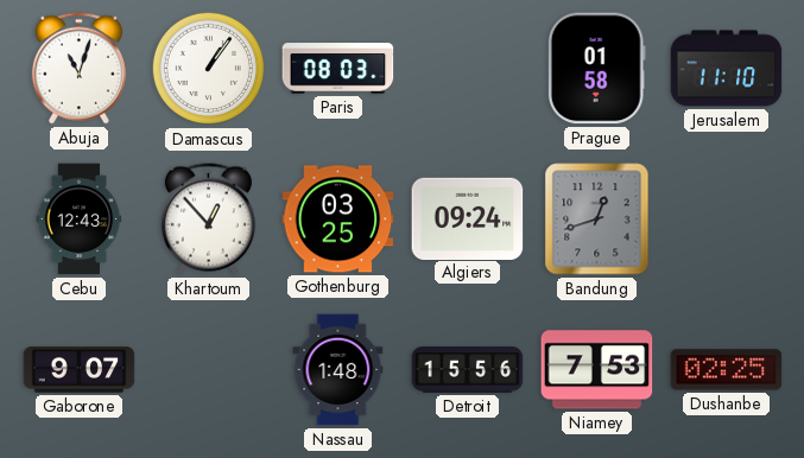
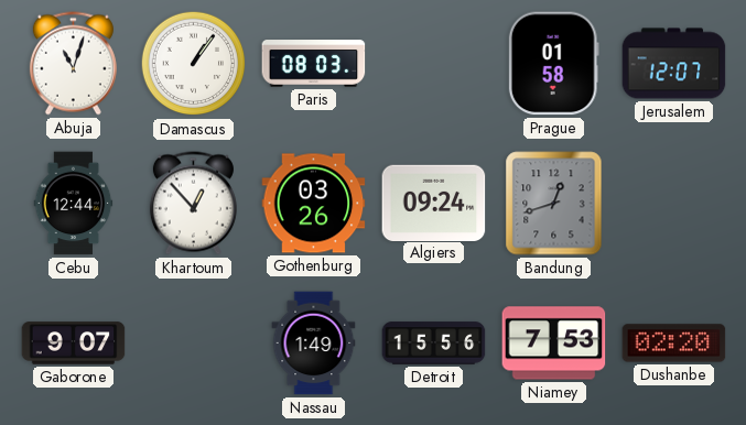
Jerusalem: 11:10 -> 12:07 (674, 64)
Cebu: 12:43 -> 12:44 (74, 204)
Gothenburg: 03:25 -> 03:26 (314, 204)
Nassau: 1:48 -> 1:49 (314, 344)
Dushanbe: 02:25 -> 02:20 (674, 344)
